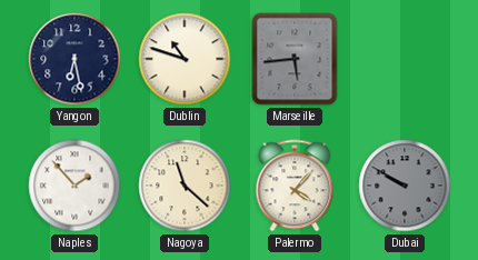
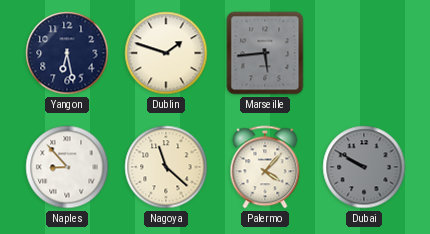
Dublin: 10:48 -> 1:48 (166, 53)
Naples: 1:53 -> 8:53 (67, 167)
